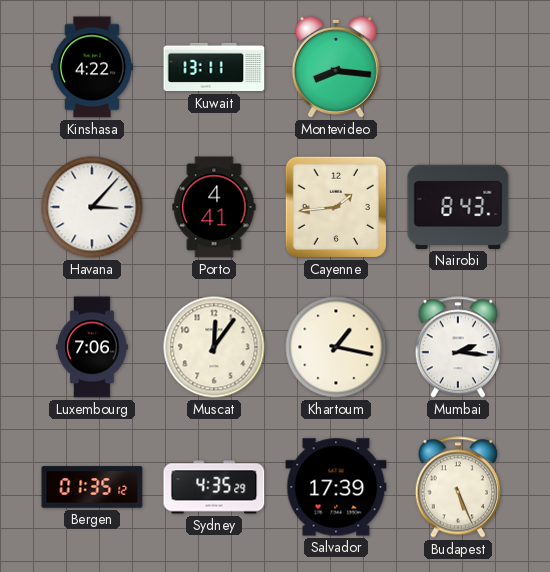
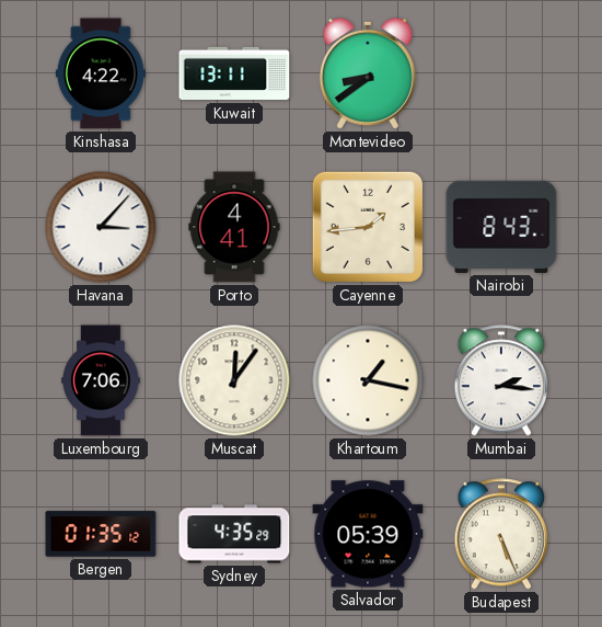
Montevideo: 8:16 -> 8:39 (368, 73)
Salvador: 17:39 -> 05:39 (368, 534)
